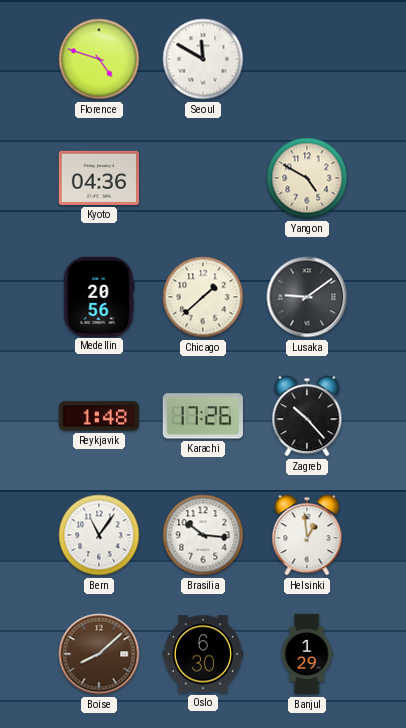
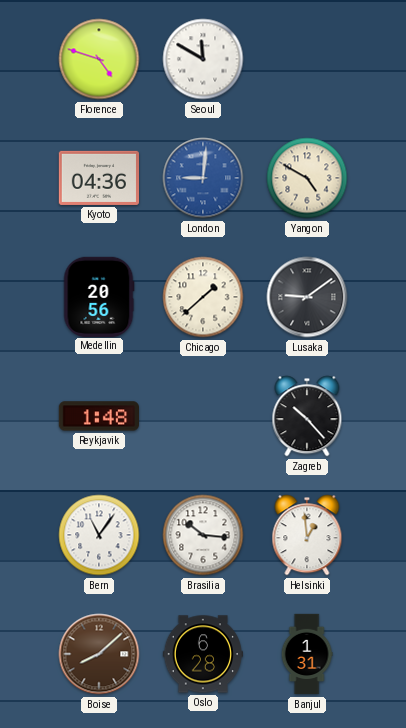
London: none -> 9:01 (203, 178)
Karachi: 17:26 -> none (203, 416)
Oslo: 6:30 -> 6:28 (202, 654)
Banjul: 1:29 -> 1:31 (307, 654)
